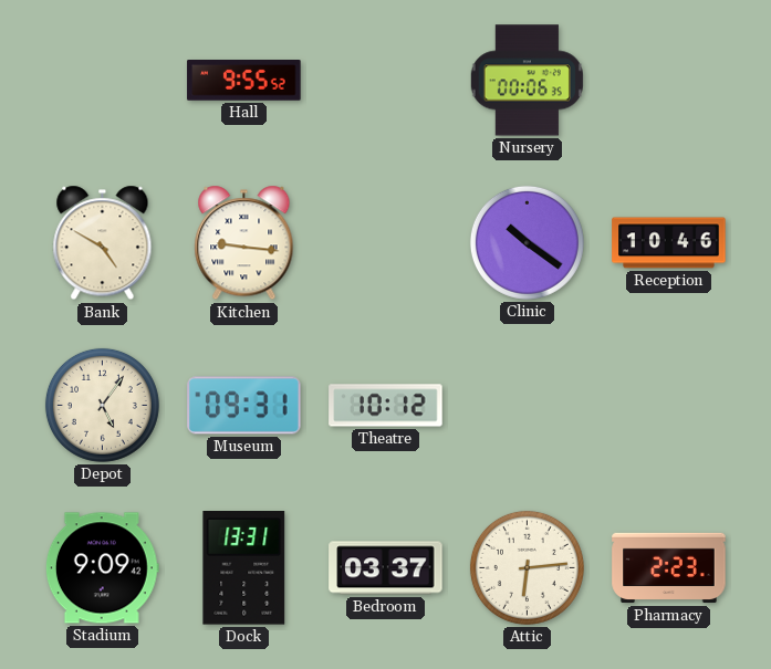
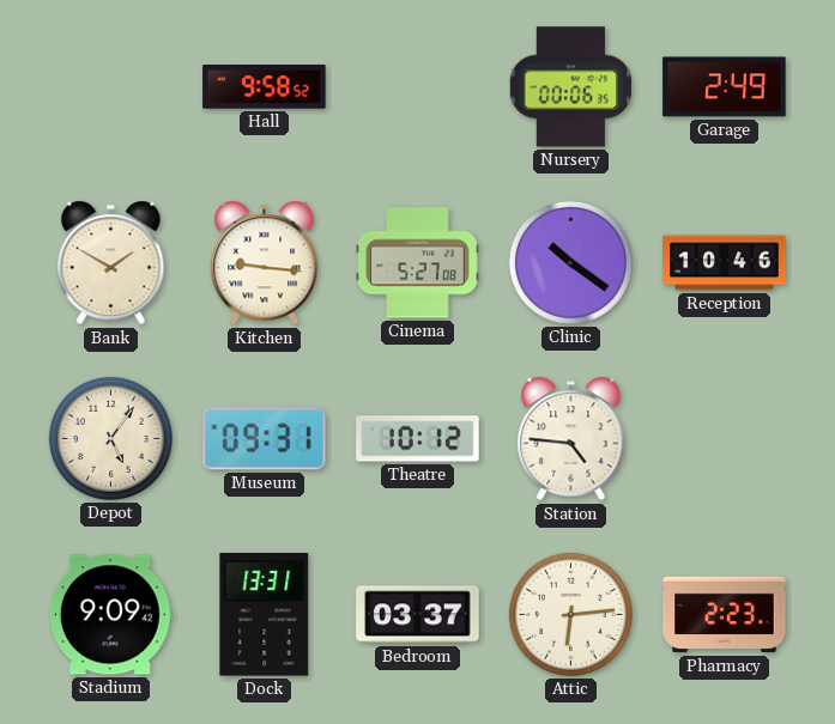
Hall: 9:55 -> 9:58 (265, 87)
Garage: none -> 2:49 (725, 87)
Bank: 4:50 -> 1:50 (111, 263)
Cinema: none -> 5:27 (418, 263)
Station: none -> 4:46 (571, 439)
